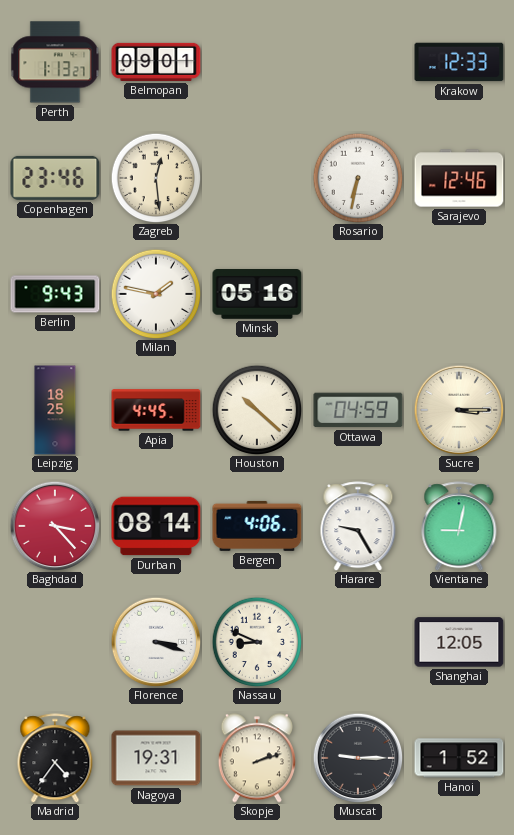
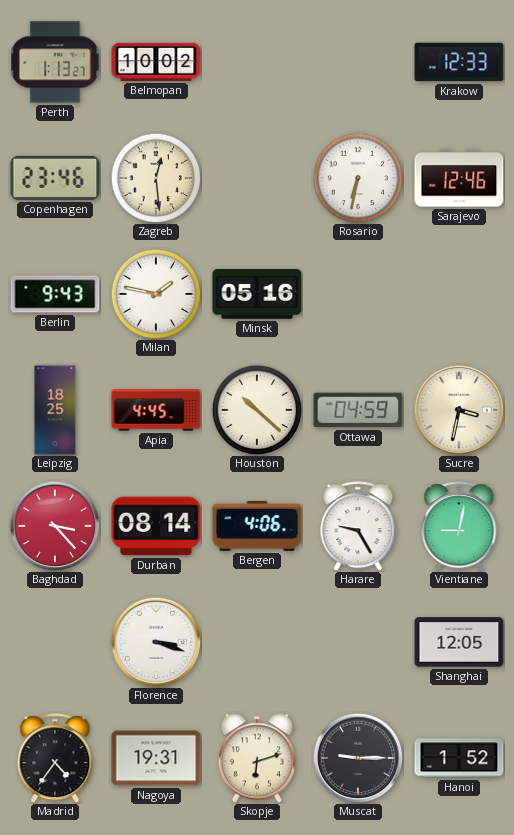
Belmopan: 09:01 -> 10:02 (156, 62)
Sucre: 3:15 -> 3:32 (459, 410)
Nassau: 8:49 -> none (257, 642)
Skopje: 2:12 -> 6:12 (257, 758)
